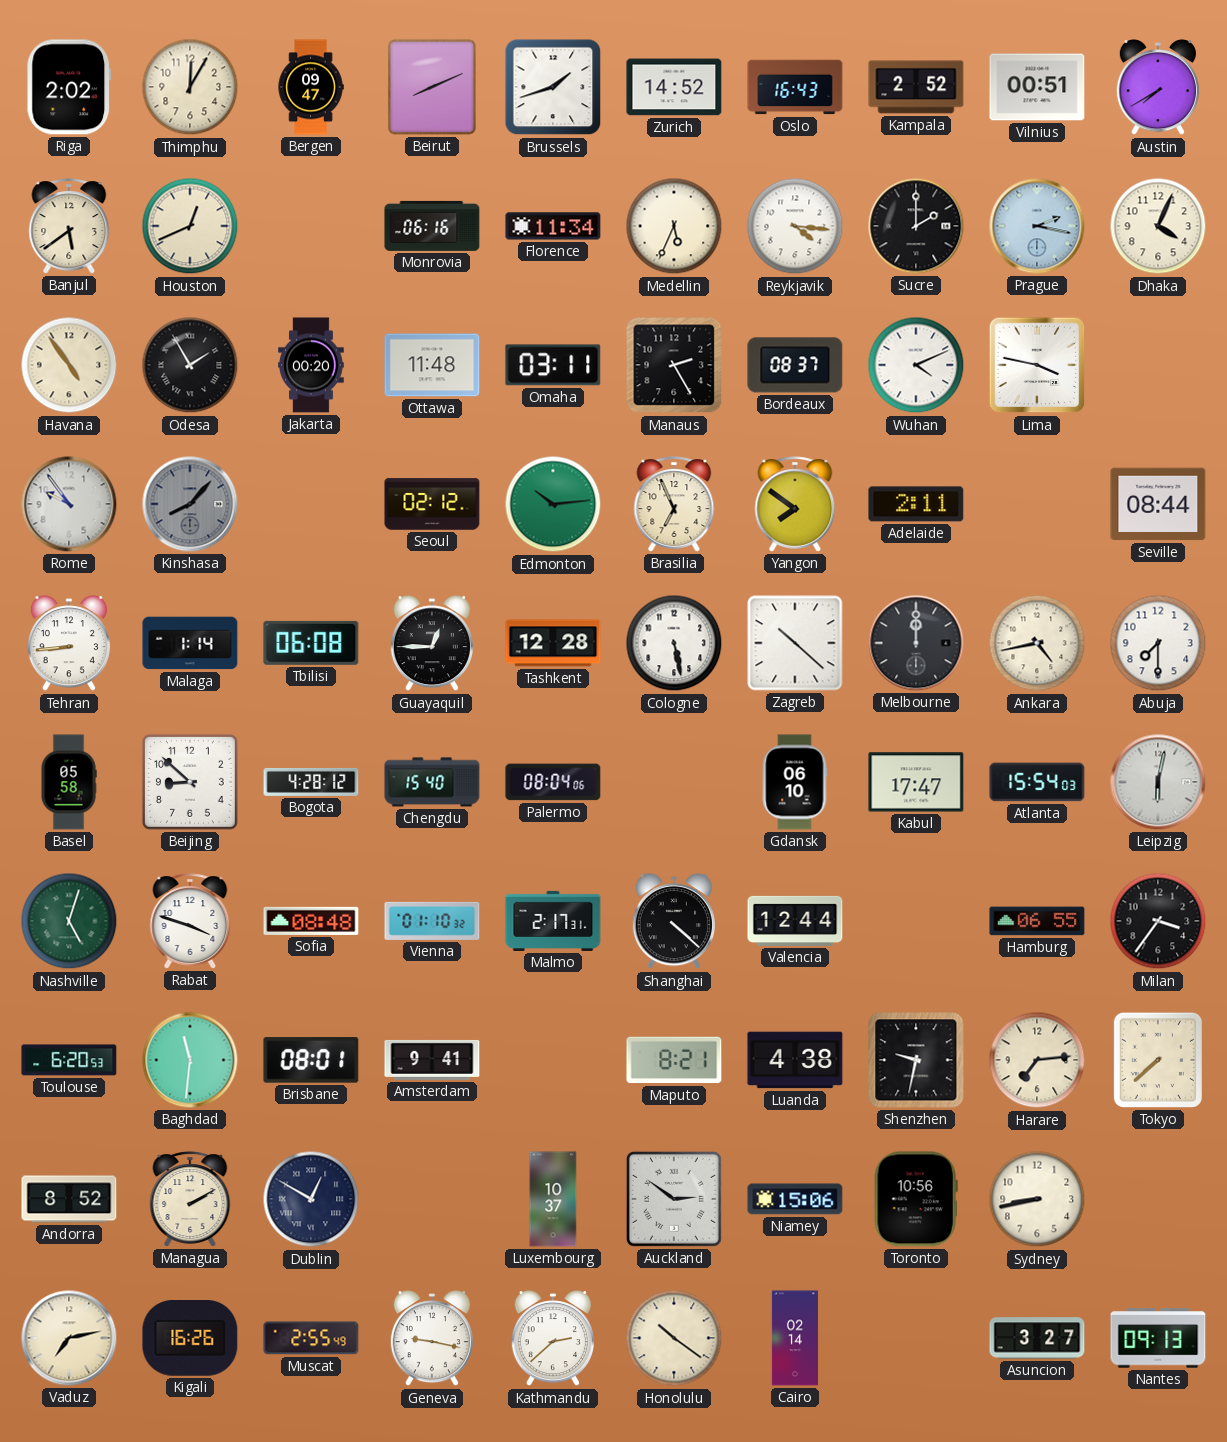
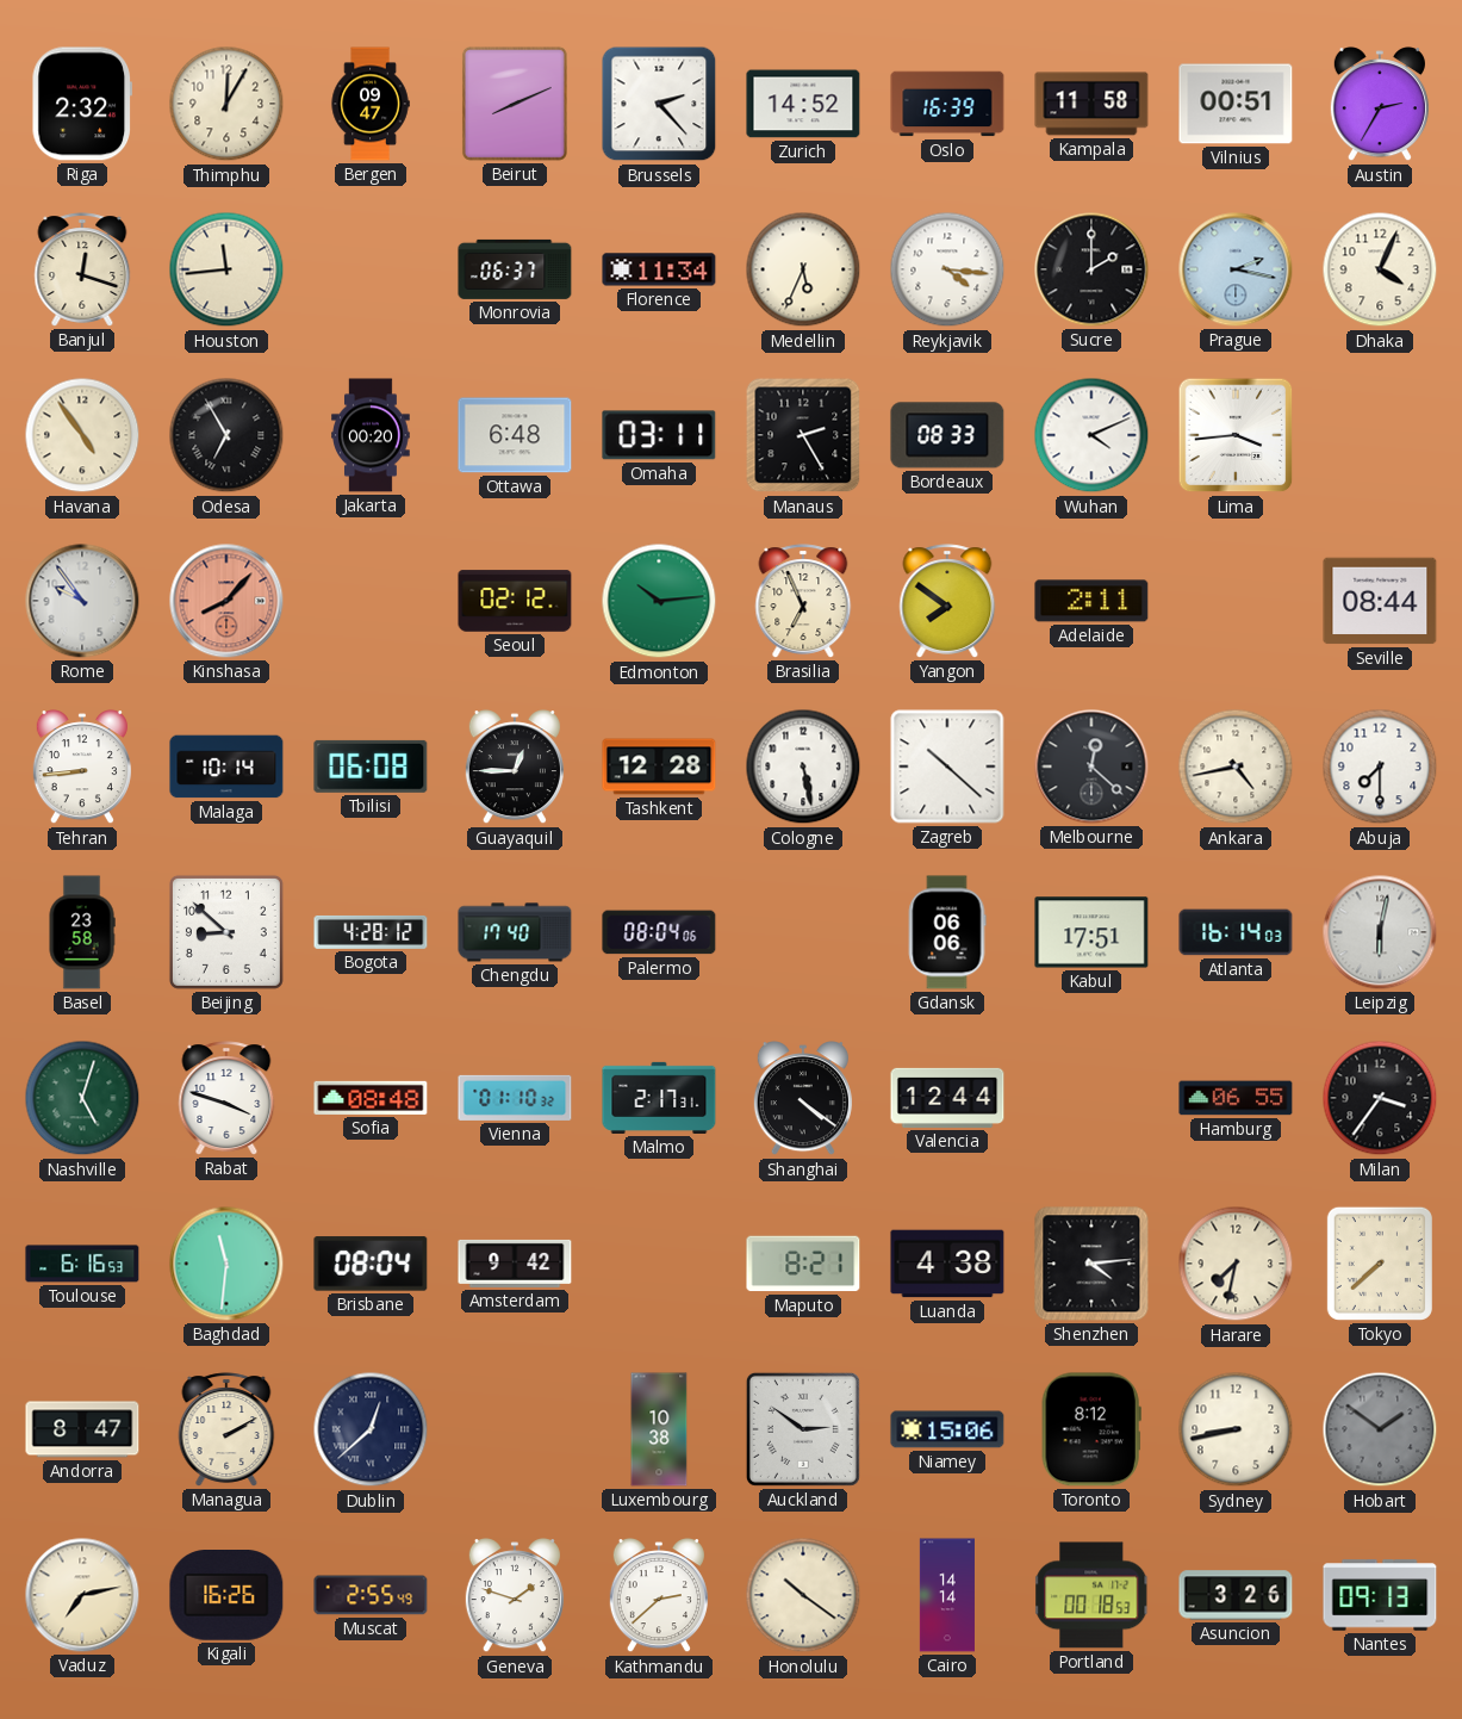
Riga: 2:02 -> 2:32 (81, 104)
Brussels: 1:42 -> 2:23 (659, 104)
Oslo: 16:43 -> 16:39 (947, 104)
Kampala: 2:52 -> 11:58 (1091, 104)
Austin: 7:40 -> 2:35 (1380, 105)
Banjul: 5:39 -> 12:18 (82, 269)
Houston: 12:41 -> 11:44 (226, 269)
Monrovia: 06:16 -> 06:37 (515, 269)
Odesa: 1:55 -> 6:55 (226, 435)
Ottawa: 11:48 -> 6:48 (515, 435)
Bordeaux: 08:37 -> 08:33 (947, 435)
Lima: 3:47 -> 3:44 (1236, 435)
Kinshasa dial: grey -> salmon (226, 601)
Malaga: 1:14 -> 10:14 (226, 767)
Melbourne: 12:00 -> 12:22 (1091, 767)
Basel: 05:58 -> 23:58 (82, 932)
Chengdu: 15:40 -> 17:40 (515, 932)
Gdansk: 06:10 -> 06:06 (947, 932)
Kabul: 17:47 -> 17:51 (1091, 932)
Atlanta: 15:54 -> 16:14 (1236, 932)
Shanghai: 4:22 -> 4:21 (803, 1099)
Toulouse: 6:20 -> 6:16 (82, 1264)
Brisbane: 08:01 -> 08:04 (371, 1264)
Amsterdam: 9:41 -> 9:42 (515, 1264)
Shenzhen: 9:32 -> 4:14 (1091, 1264)
Harare: 7:14 -> 7:32 (1236, 1264)
Andorra: 8:52 -> 8:47 (82, 1429)
Dublin: 12:50 -> 12:38 (371, 1429)
Luxembourg: 10:37 -> 10:38 (659, 1429)
Toronto: 10:56 -> 8:12 (1091, 1429)
Hobart: none -> 1:51 (1380, 1429)
Geneva: 9:17 -> 1:48 (515, 1596)
Cairo: 02:14 -> 14:14 (946, 1595)
Portland: none -> 00:18 (1093, 1595)
Asuncion: 3:27 -> 3:26 (1236, 1595)
